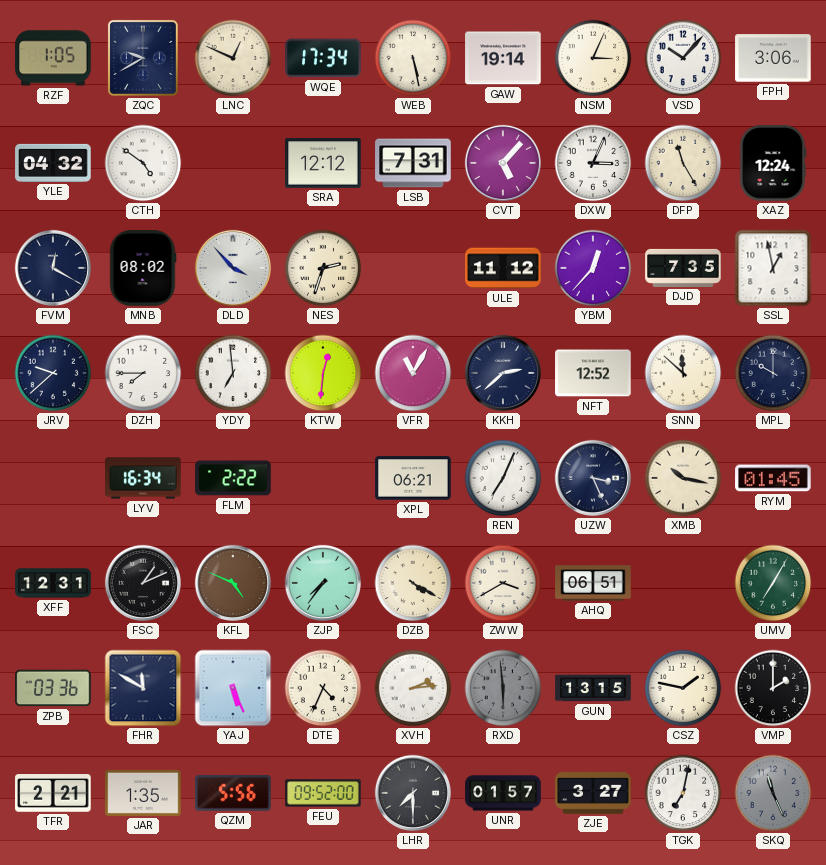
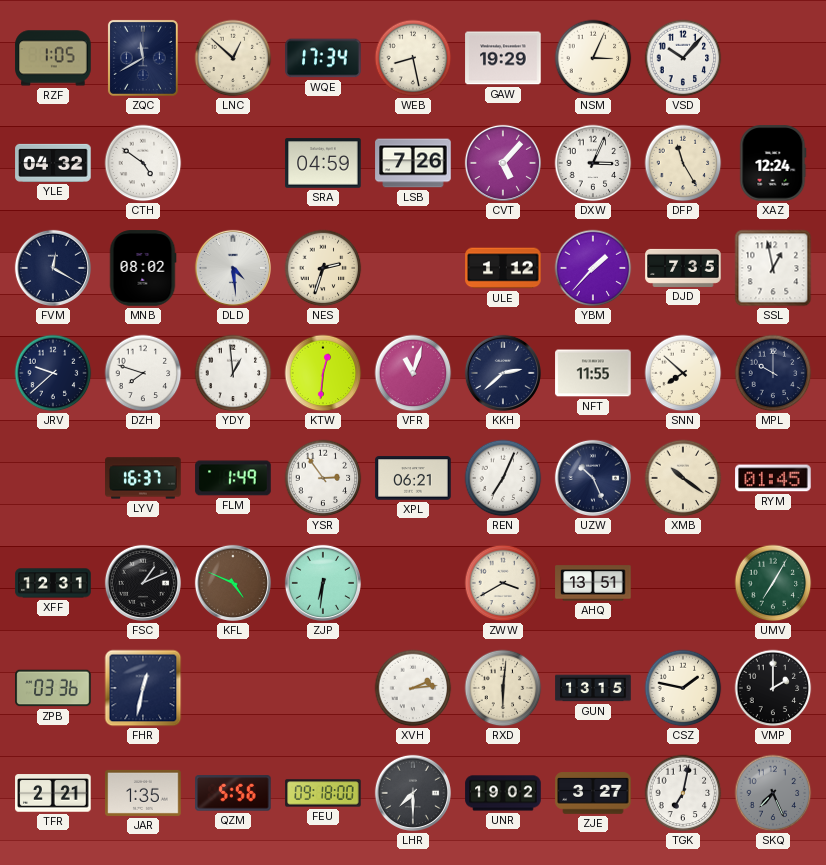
ZQC: 9:40 -> 11:40 (143, 58)
LNC: 12:49 -> 12:52 (233, 58)
WEB: 5:28 -> 8:28 (413, 58)
GAW: 19:14 -> 19:29 (503, 58)
FPH: 3:06 -> none (773, 58)
SRA: 12:12 -> 04:59 (323, 163)
LSB: 7:31 -> 7:26 (413, 163)
DLD: 3:53 -> 4:29 (233, 268)
ULE: 11:12 -> 1:12 (503, 268)
YBM: 12:37 -> 1:37 (593, 268)
DZH: 7:45 -> 7:48 (143, 373)
YDY: 6:59 -> 12:59 (233, 373)
VFR: 11:05 -> 11:03 (413, 373)
NFT: 12:52 -> 11:55 (593, 373)
SNN: 11:52 -> 7:52 (683, 373)
LYV: 16:34 -> 16:37 (143, 478)
FLM: 2:22 -> 1:49 (233, 478)
YSR: none -> 2:54 (323, 478)
UZW: 3:26 -> 10:26 (593, 478)
XMB: 10:17 -> 10:21 (683, 478)
ZJP: 7:36 -> 6:31 (323, 583)
DZB: 4:20 -> none (413, 583)
AHQ: 06:51 -> 13:51 (593, 583)
FHR: 11:50 -> 12:32 (143, 688)
YAJ: 5:26 -> none (233, 688)
DTE: 4:34 -> none (323, 688)
RXD: 5:59 -> 6:01 (503, 688)
RXD dial: grey -> cream (503, 688)
FEU: 09:52 -> 09:18 (323, 793)
UNR: 01:57 -> 19:02 (503, 793)
SKQ: 11:26 -> 7:26 (773, 793)
